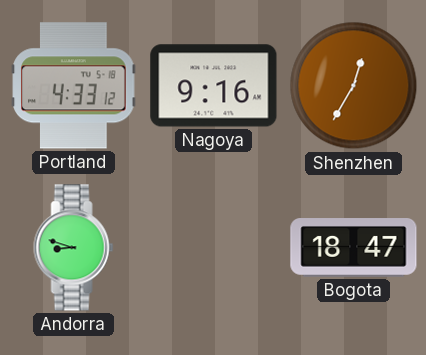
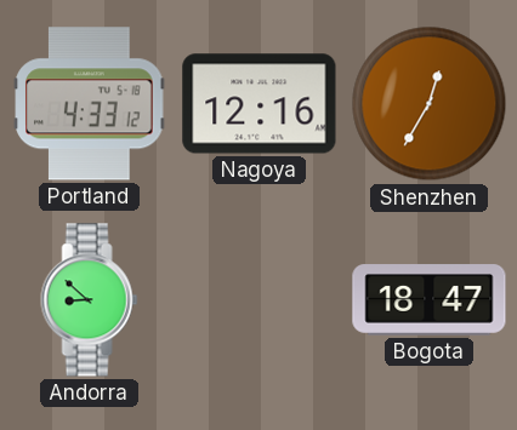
Nagoya: 9:16 -> 12:16 (260, 104)
Andorra: 8:48 -> 8:52 (90, 300)
